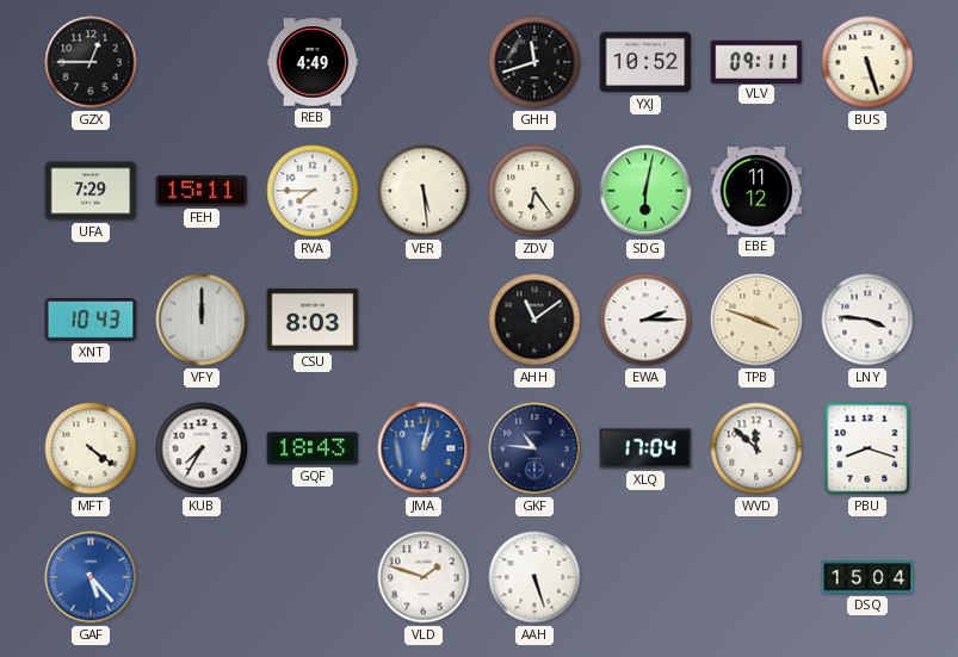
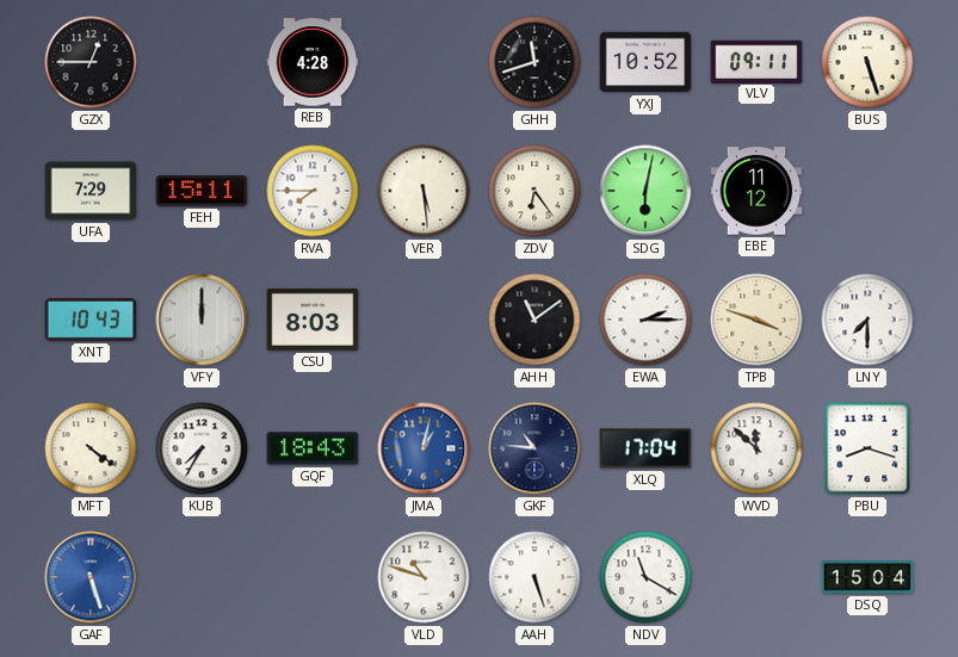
REB: 4:49 -> 4:28 (313, 62)
LNY: 3:46 -> 7:30 (867, 320)
GAF: 5:23 -> 5:27 (91, 577)
VLD: 1:48 -> 10:48 (424, 577)
NDV: none -> 11:20 (645, 577)
